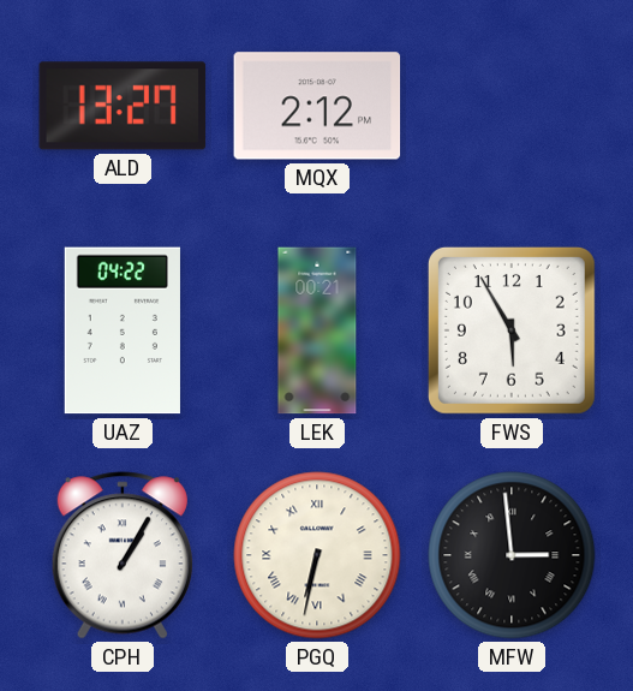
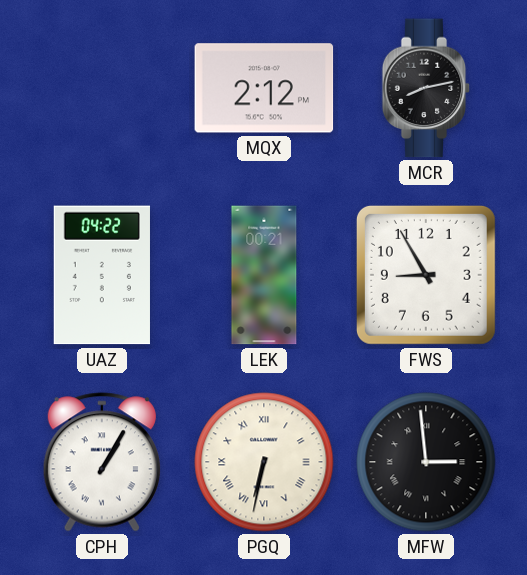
ALD: 13:27 -> none (123, 106)
MCR: none -> 8:13 (426, 88)
FWS: 5:55 -> 8:55 (426, 275)
